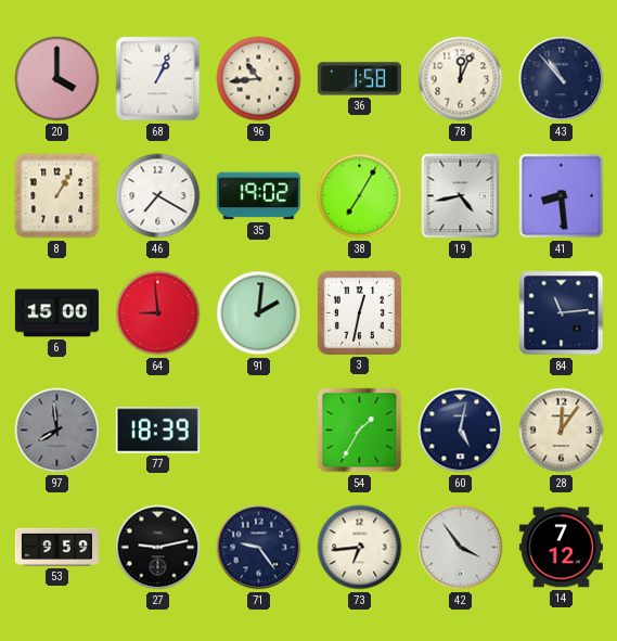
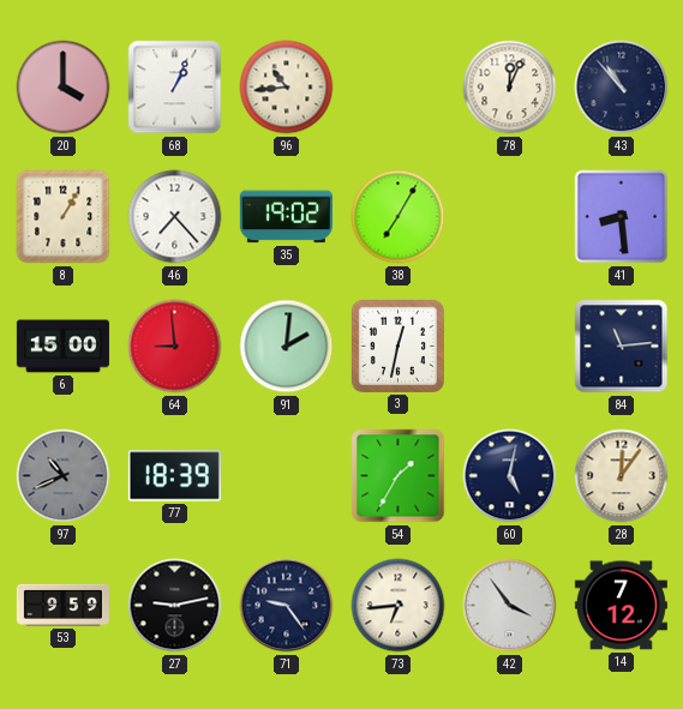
36: 1:58 -> none (359, 79)
46: 7:20 -> 7:23 (175, 217)
19: 4:43 -> none (461, 196)
97: 7:59 -> 10:41 (64, 476)
